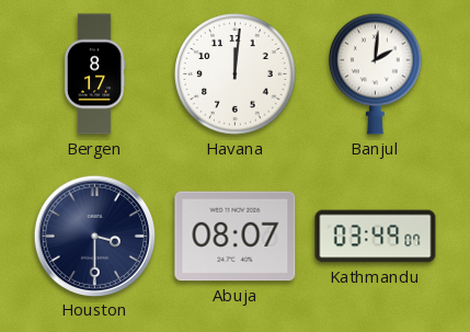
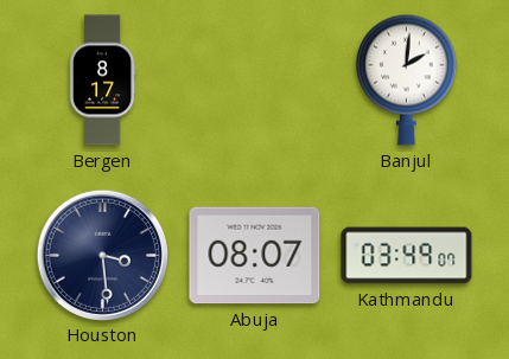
Havana: 12:01 -> none (236, 75)
Houston: 3:30 -> 3:29 (102, 255)
